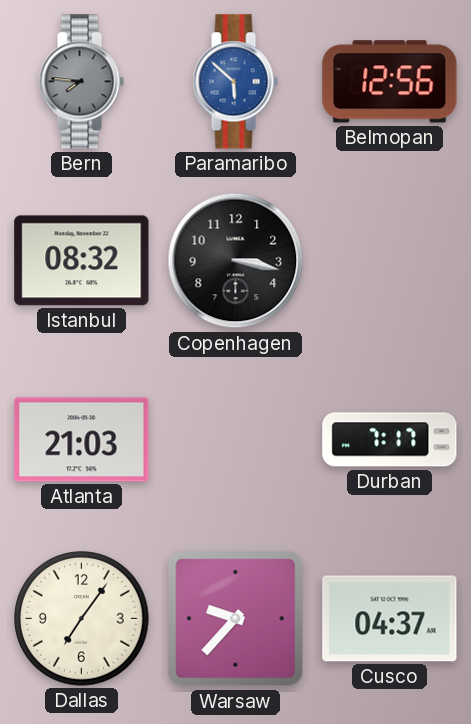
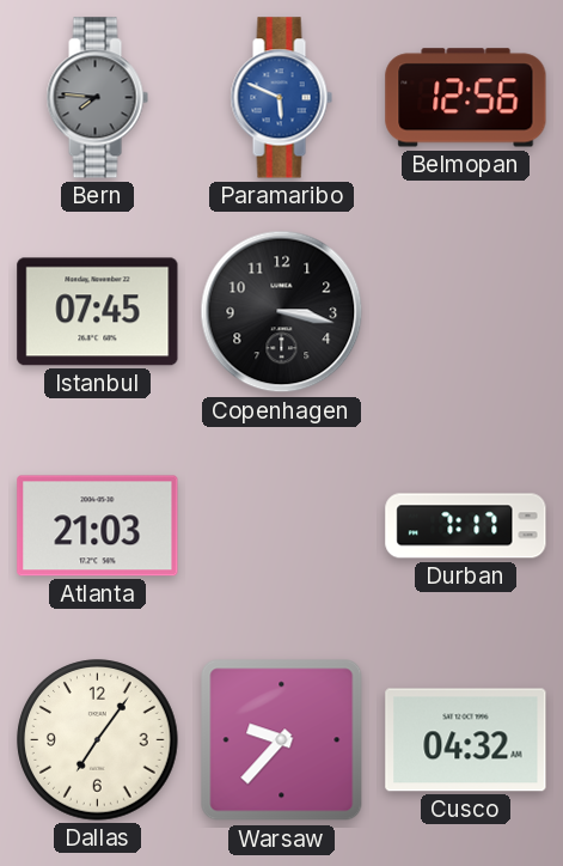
Paramaribo: 5:52 -> 5:49 (281, 98)
Istanbul: 08:32 -> 07:45 (98, 312)
Cusco: 04:37 -> 04:32 (466, 740)
